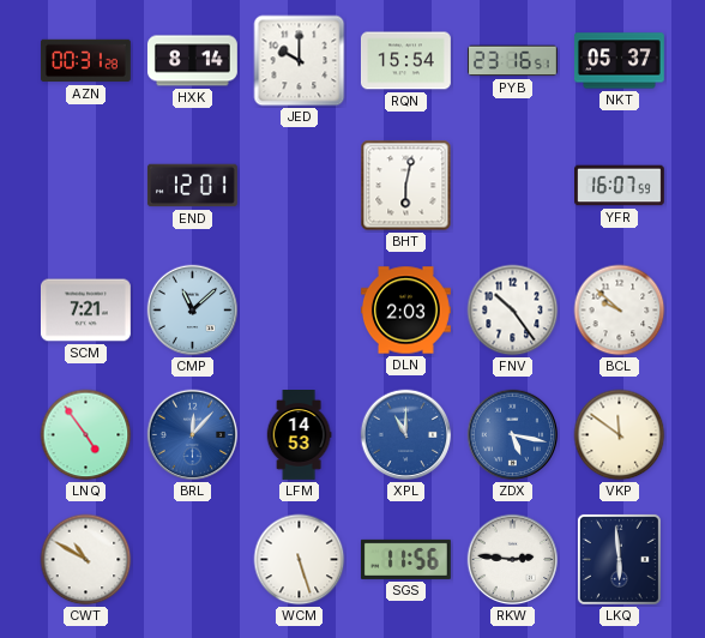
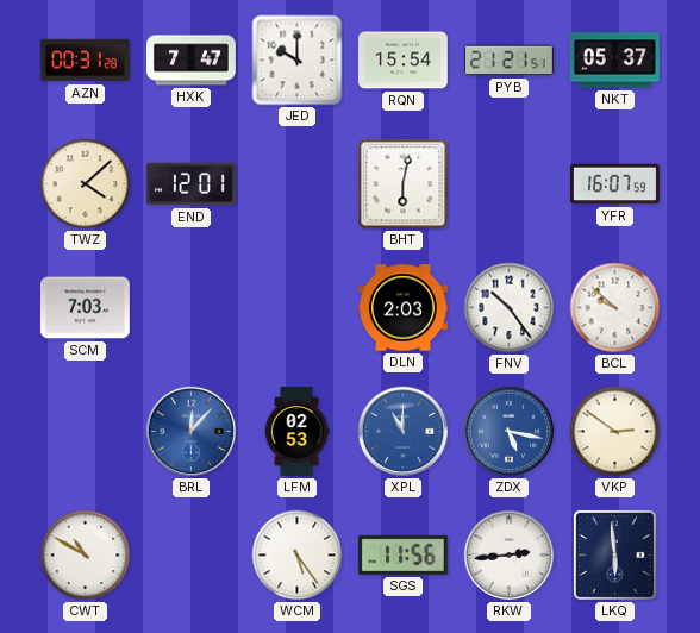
HXK: 8:14 -> 7:47 (192, 61)
PYB: 23:16 -> 21:21 (508, 61)
TWZ: none -> 4:08 (86, 184)
SCM: 7:21 -> 7:03 (85, 308)
CMP: 11:08 -> none (193, 311)
LNQ: 4:54 -> none (86, 435)
LFM: 14:53 -> 02:53 (296, 432)
VKP: 11:51 -> 2:51 (615, 432)
WCM: 5:27 -> 5:24 (298, 556)
RKW: 2:46 -> 2:44 (510, 556)
